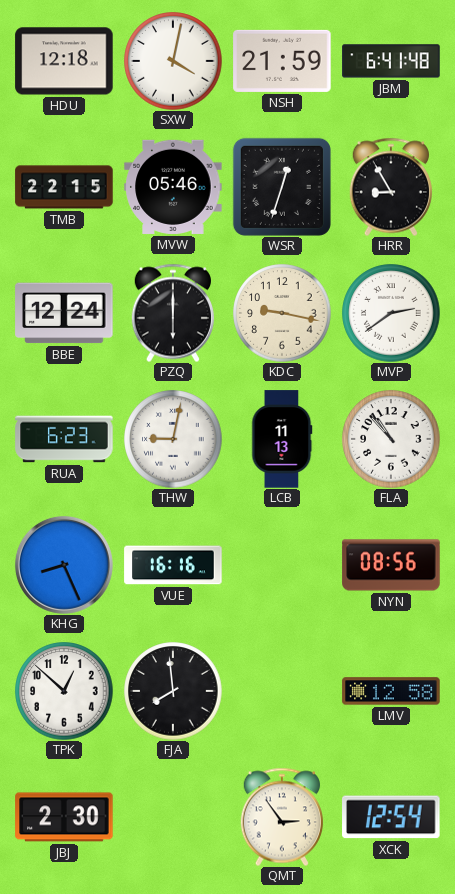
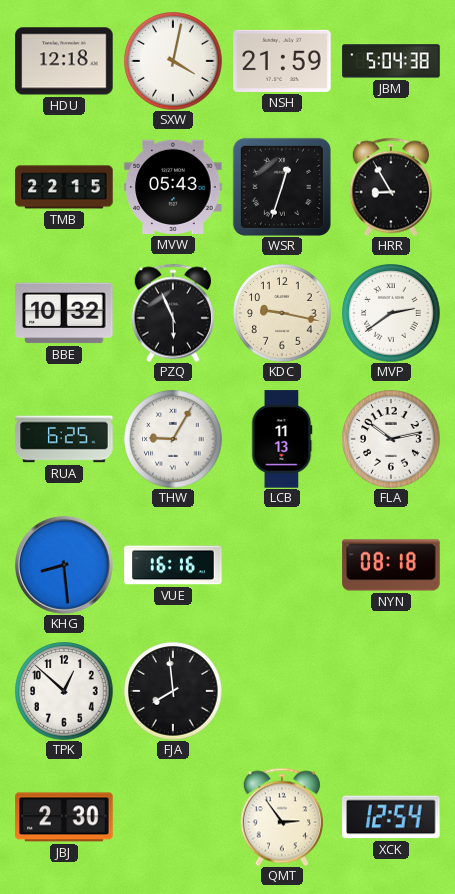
JBM: 6:41 -> 5:04 (391, 61)
MVW: 05:46 -> 05:43 (173, 187)
BBE: 12:24 -> 10:32 (64, 313)
PZQ: 6:00 -> 5:56 (173, 313)
RUA: 6:23 -> 6:25 (64, 439)
THW: 9:02 -> 9:05 (173, 439)
FLA: 10:53 -> 10:13 (391, 439)
KHG: 8:26 -> 8:29 (64, 565)
NYN: 08:56 -> 08:18 (391, 565)
LMV: 12:58 -> none (391, 691)
